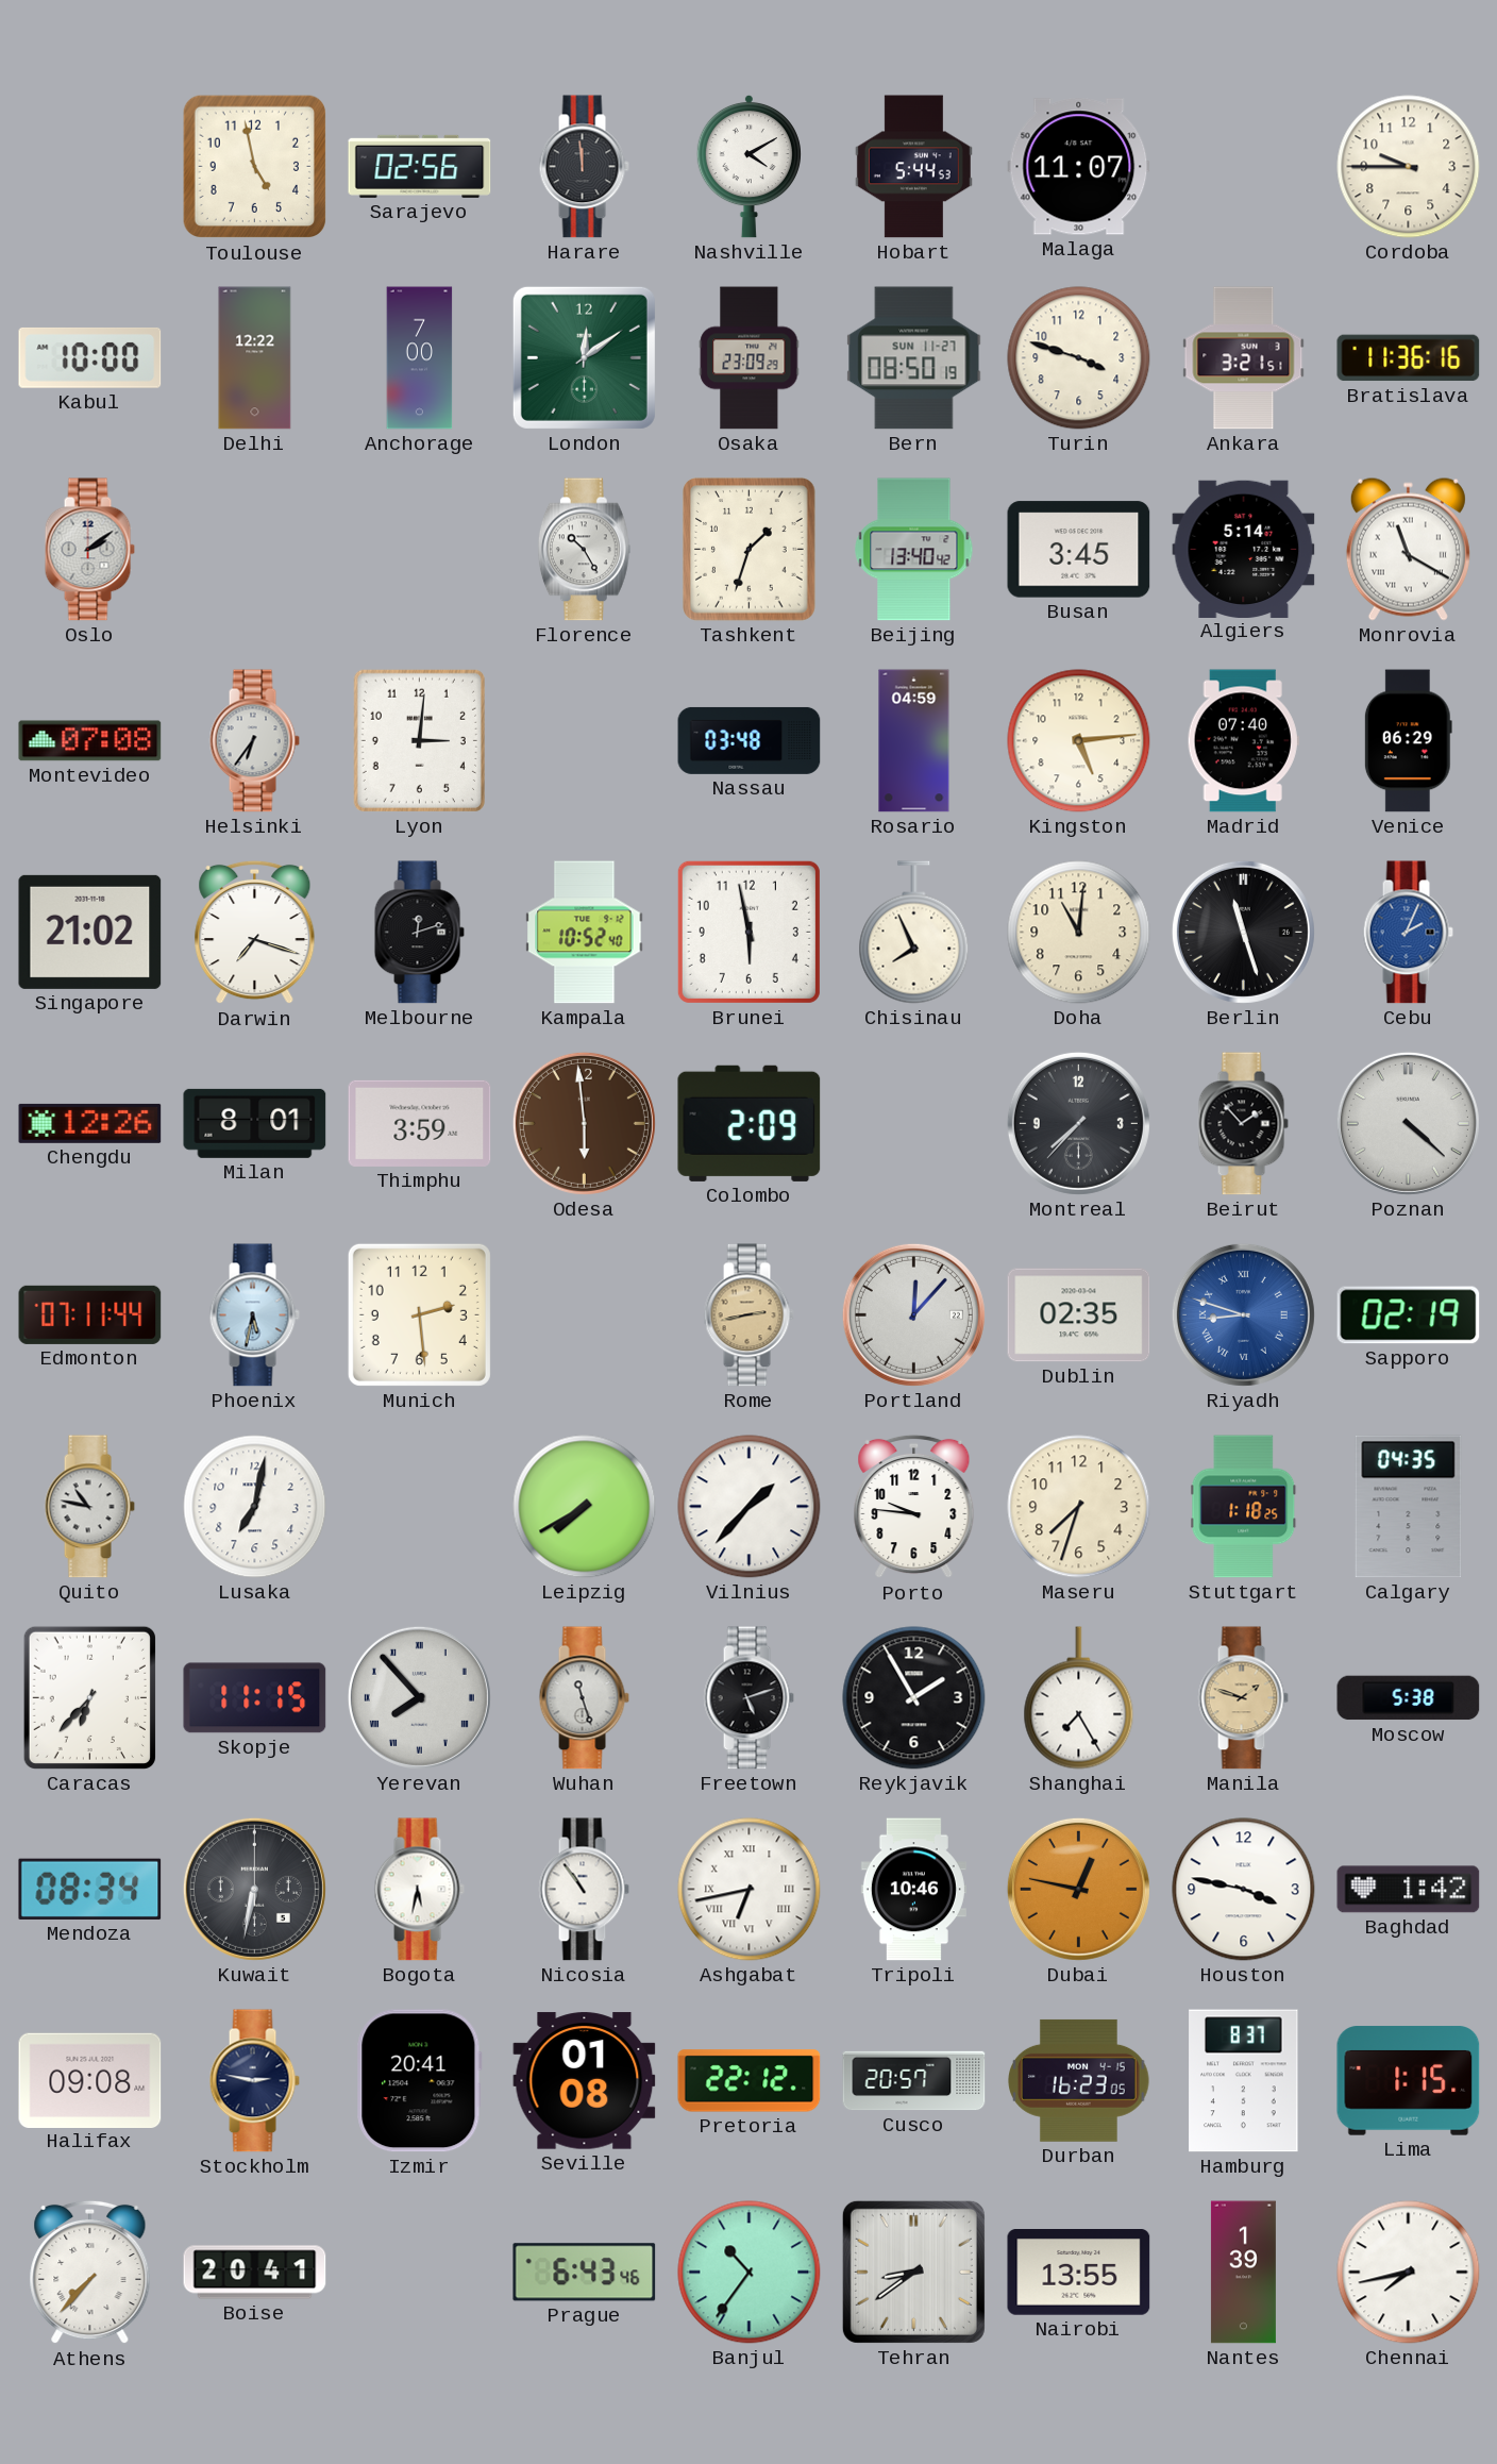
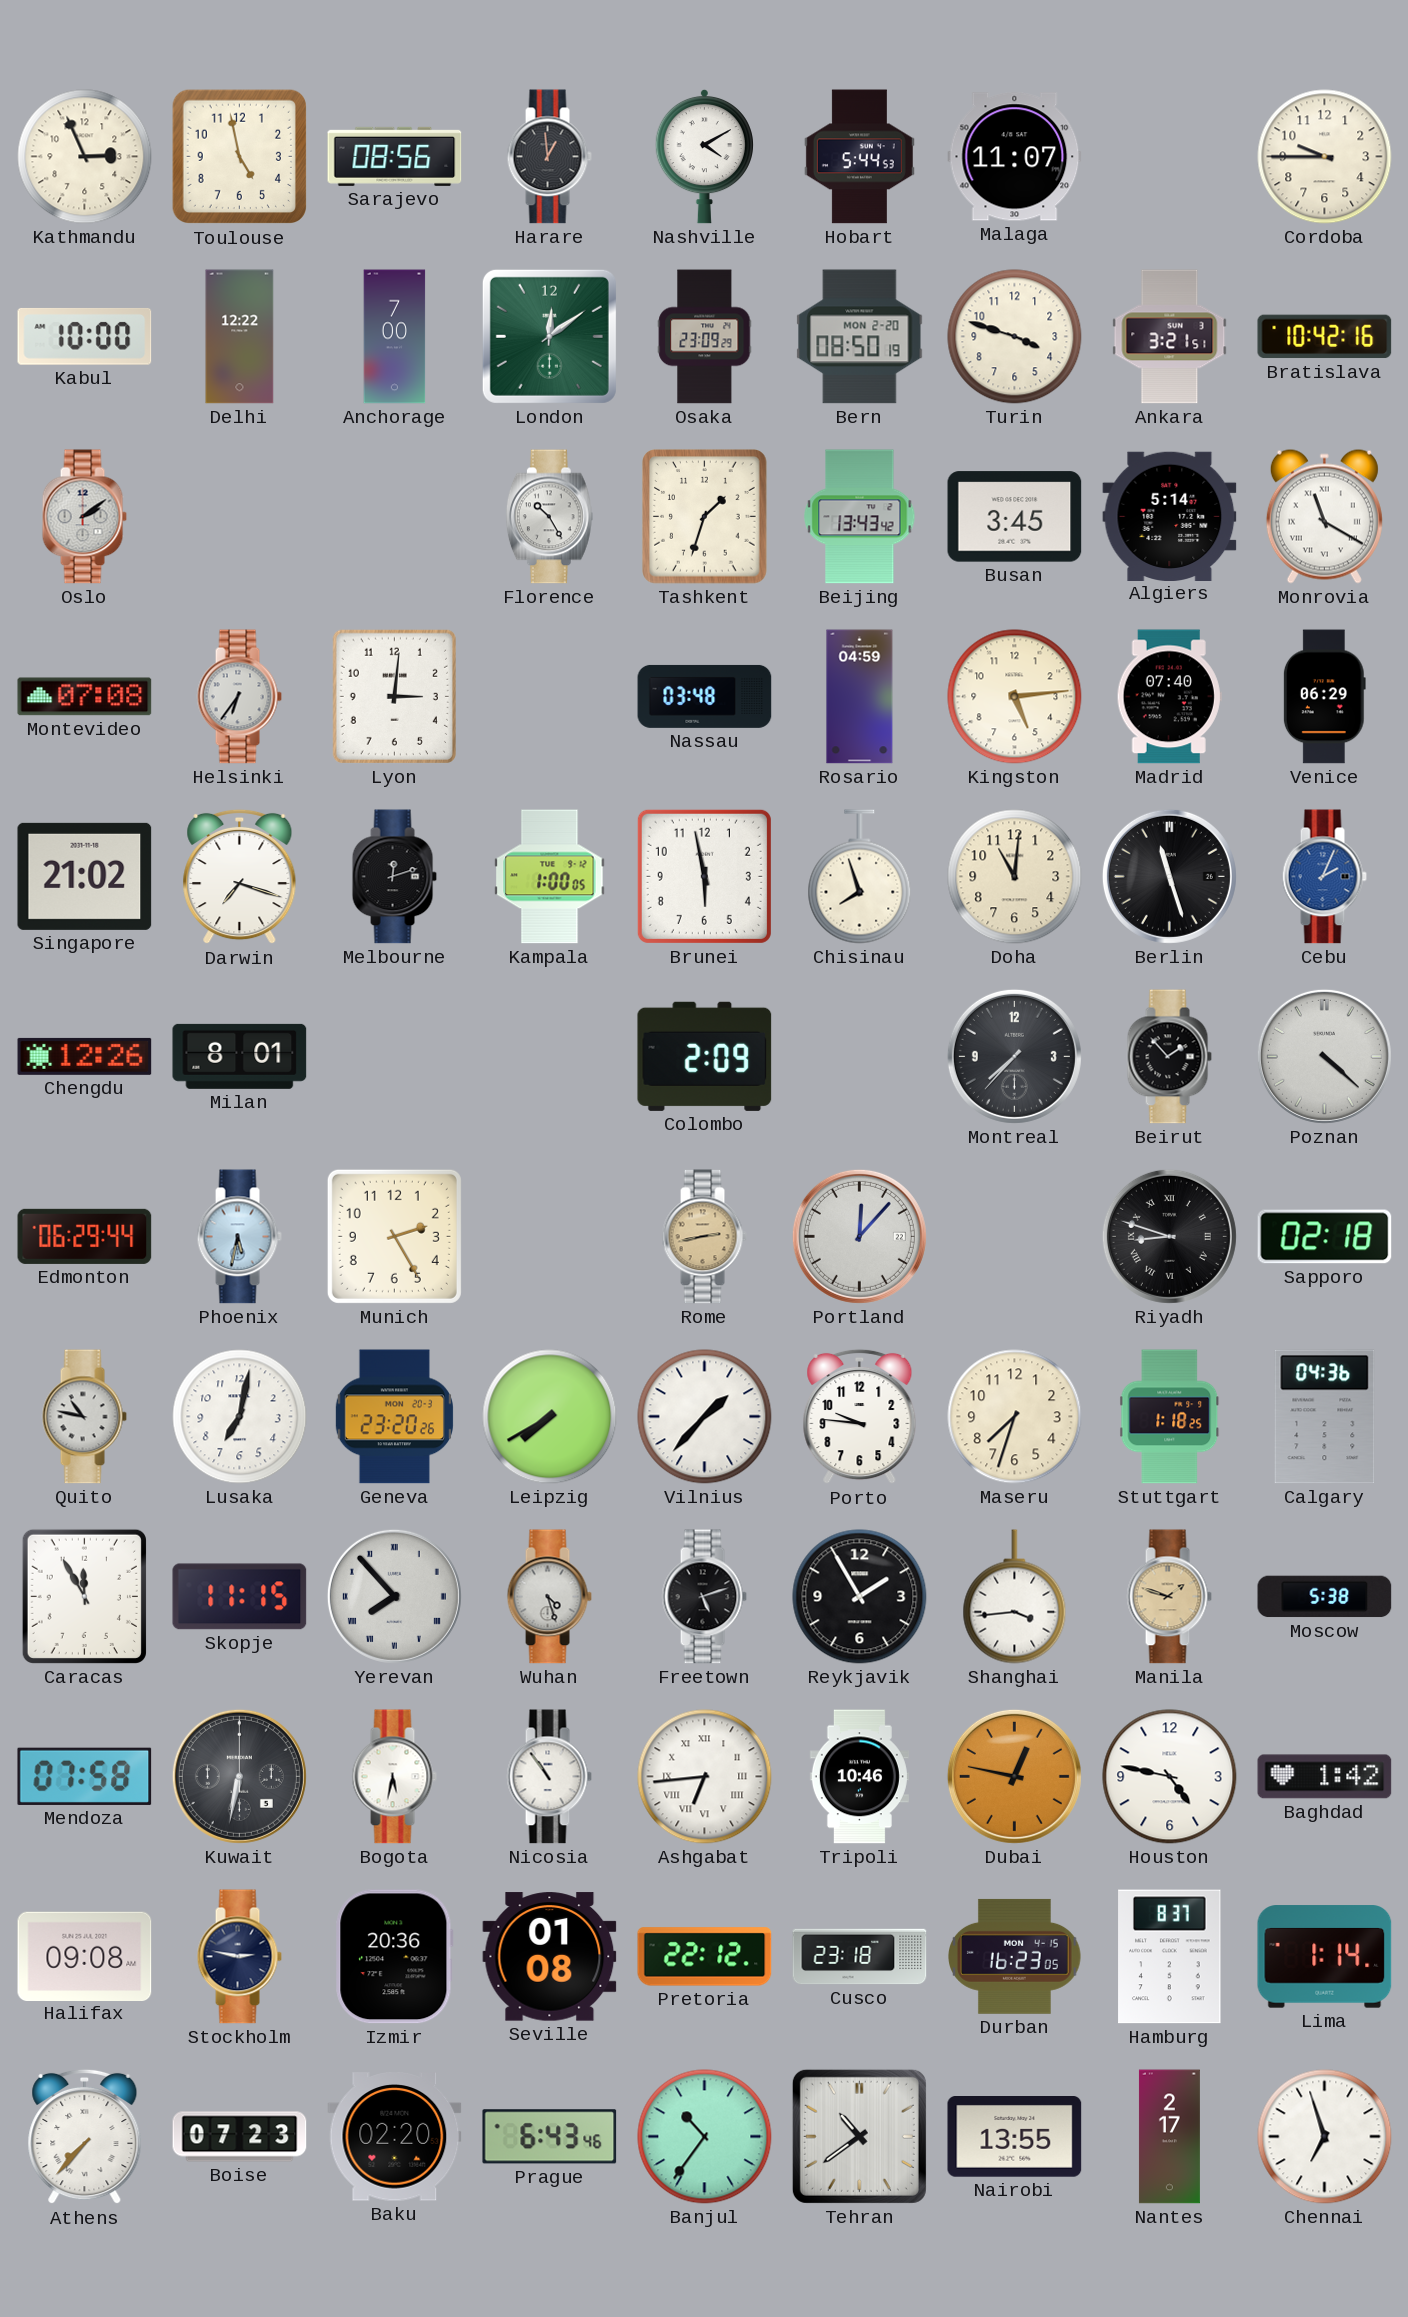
Kathmandu: none -> 2:56 (85, 157)
Sarajevo: 02:56 -> 08:56 (395, 156)
Harare: 11:59 -> 12:59 (549, 157)
Bern date: SUN 11-27 -> MON 2-20 (860, 337)
Bratislava: 11:36 -> 10:42 (1325, 337)
Beijing: 13:40 -> 13:43 (860, 517)
Kampala: 10:52 -> 1:00 (550, 877)
Chisinau: 7:56 -> 7:57 (860, 877)
Thimphu: 3:59 -> none (420, 1123)
Odesa: 5:59 -> none (584, 1123)
Edmonton: 07:11 -> 06:29 (85, 1236)
Munich: 2:29 -> 2:25 (394, 1236)
Dublin: 02:35 -> none (1079, 1315)
Riyadh dial: blue -> black (1169, 1236)
Sapporo: 02:19 -> 02:18 (1325, 1237)
Geneva: none -> 23:20 (394, 1417)
Calgary: 04:35 -> 04:36 (1325, 1417)
Caracas: 6:37 -> 11:55 (84, 1596)
Wuhan: 11:27 -> 4:27 (549, 1597)
Shanghai: 7:25 -> 3:44 (1015, 1597)
Mendoza: 08:34 -> 07:58 (85, 1776)
Ashgabat: 6:43 -> 6:44 (705, 1777)
Houston: 3:47 -> 4:47 (1170, 1777)
Izmir: 20:41 -> 20:36 (394, 1957)
Cusco: 20:57 -> 23:18 (860, 1957)
Lima: 1:15 -> 1:14 (1325, 1957)
Boise: 20:41 -> 07:23 (240, 2137)
Baku: none -> 02:20 (395, 2137)
Tehran: 8:39 -> 10:39 (859, 2136)
Nantes: 1:39 -> 2:17 (1169, 2137)
Chennai: 7:43 -> 6:57 (1325, 2137)
